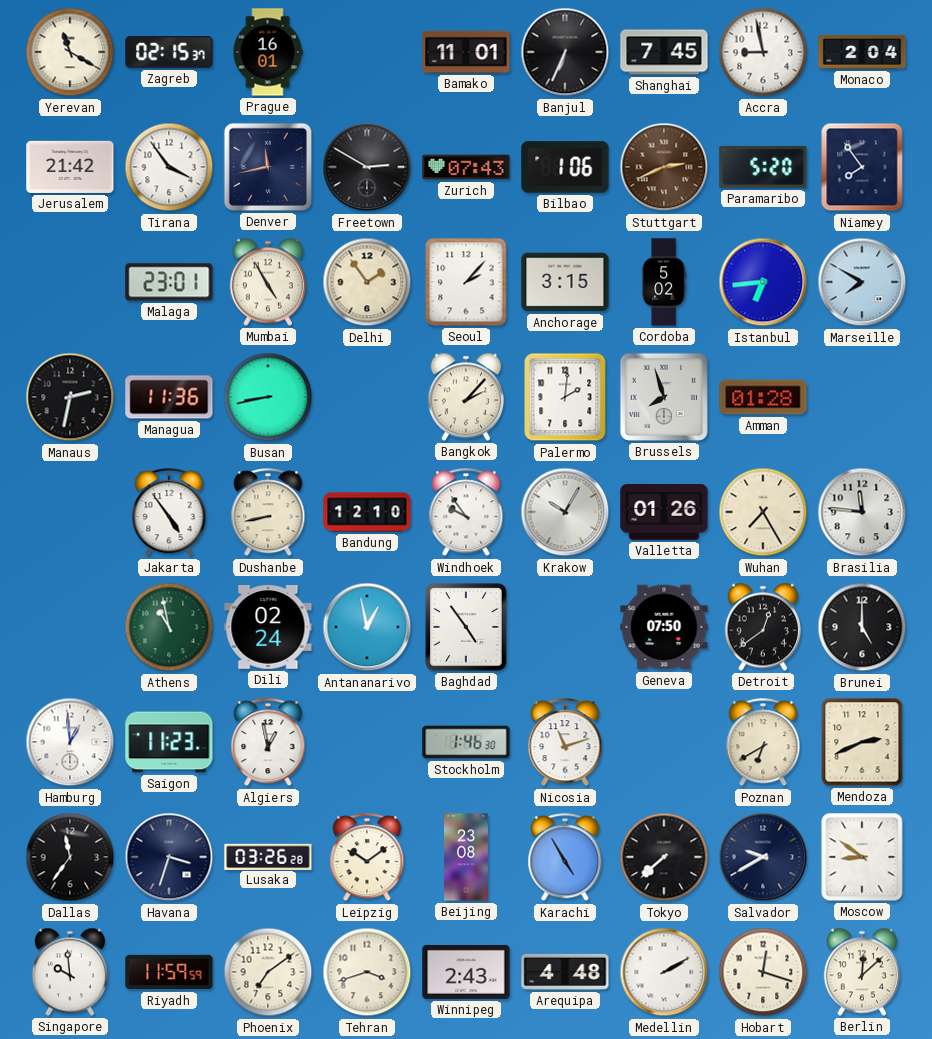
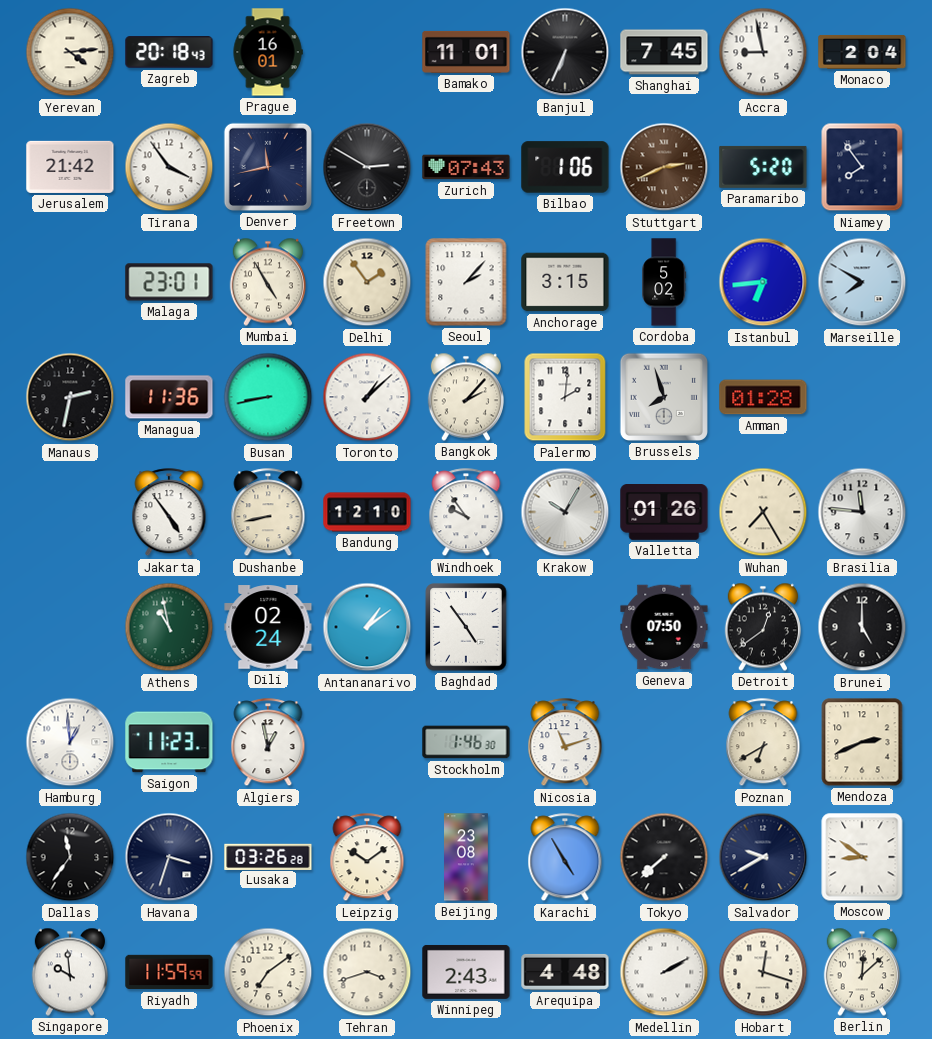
Yerevan: 11:20 -> 4:14 (70, 52)
Zagreb: 02:15 -> 20:18 (169, 52)
Toronto: none -> 1:08 (367, 397)
Antananarivo: 12:58 -> 1:09 (367, 627)
